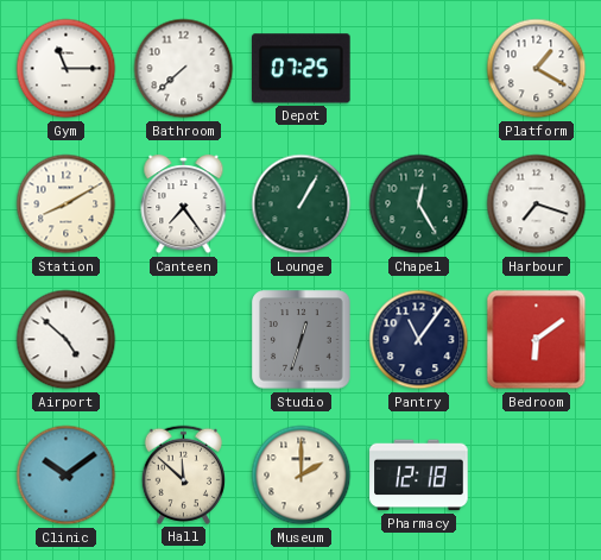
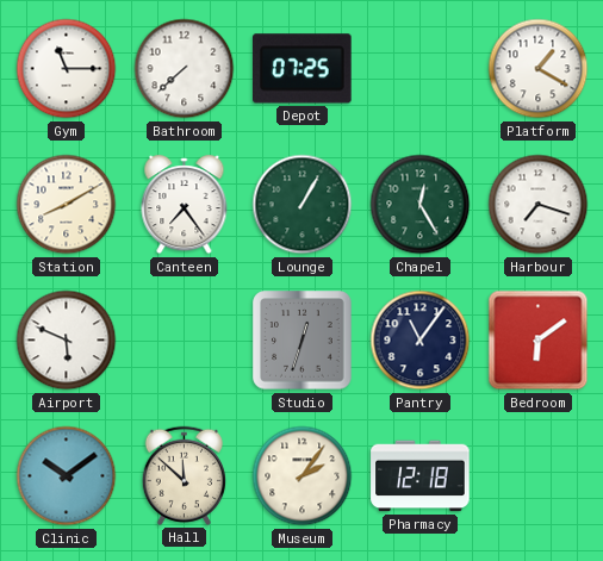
Airport: 4:52 -> 5:49 (67, 341)
Museum: 2:00 -> 2:06 (303, 476)
